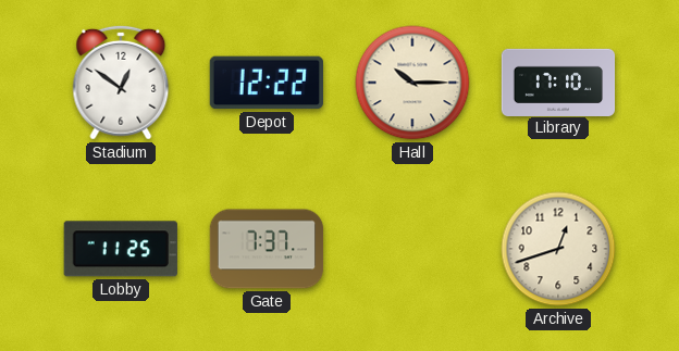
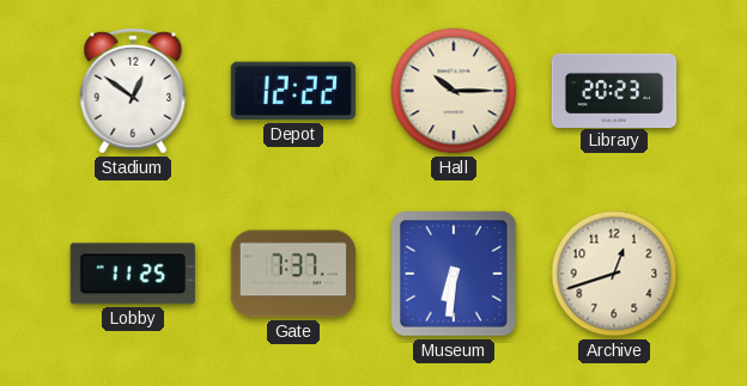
Library: 17:10 -> 20:23 (614, 90)
Museum: none -> 6:31 (454, 274)
